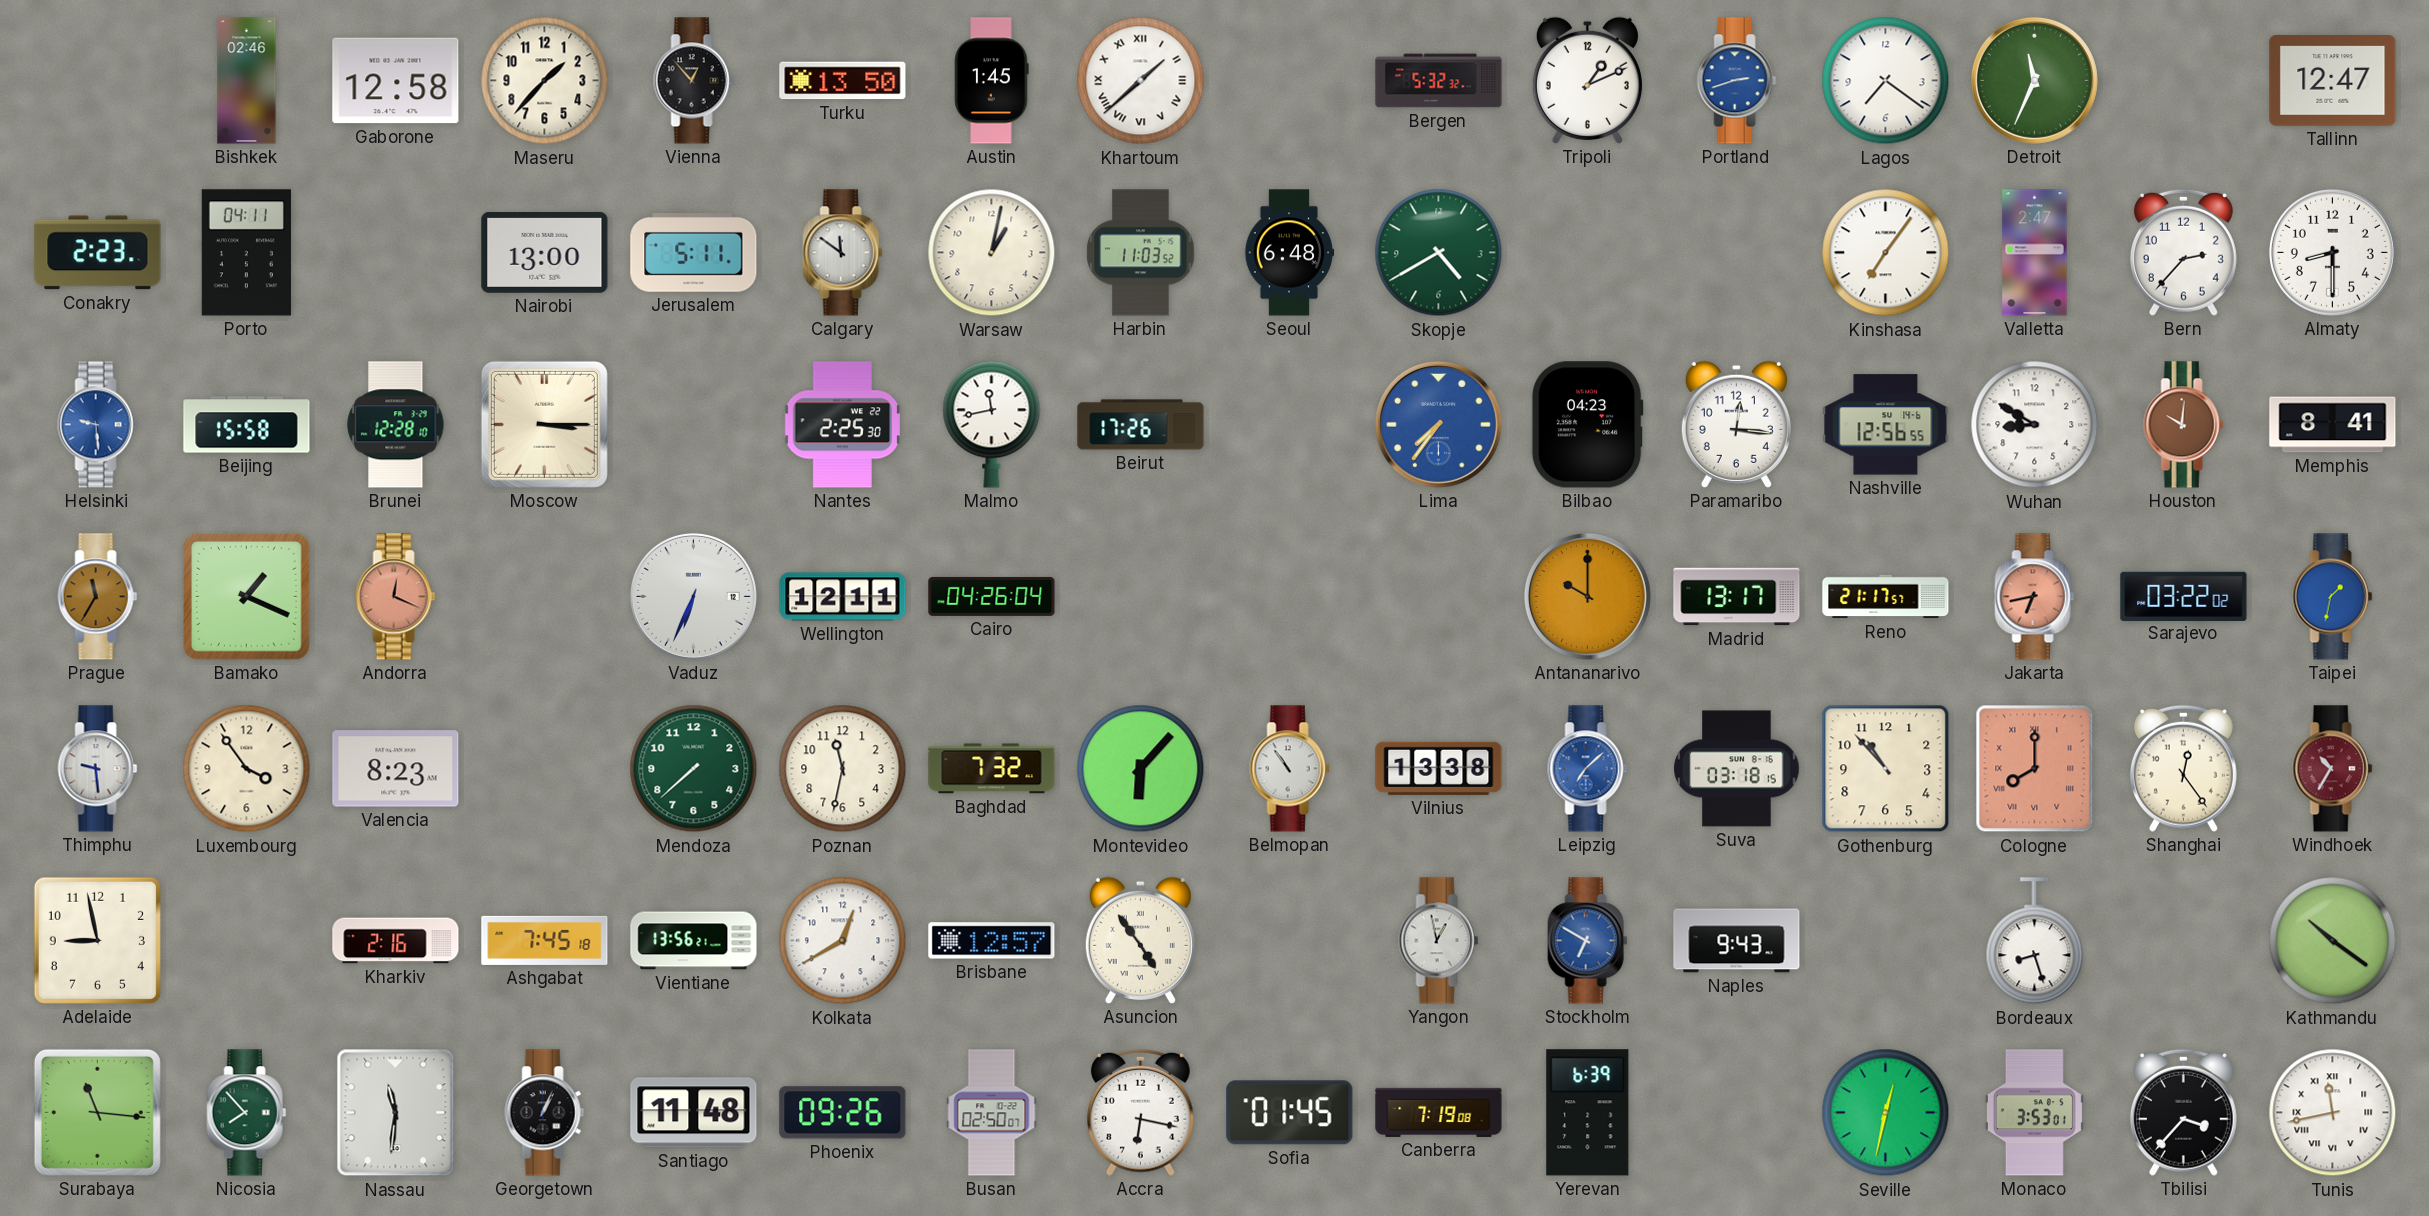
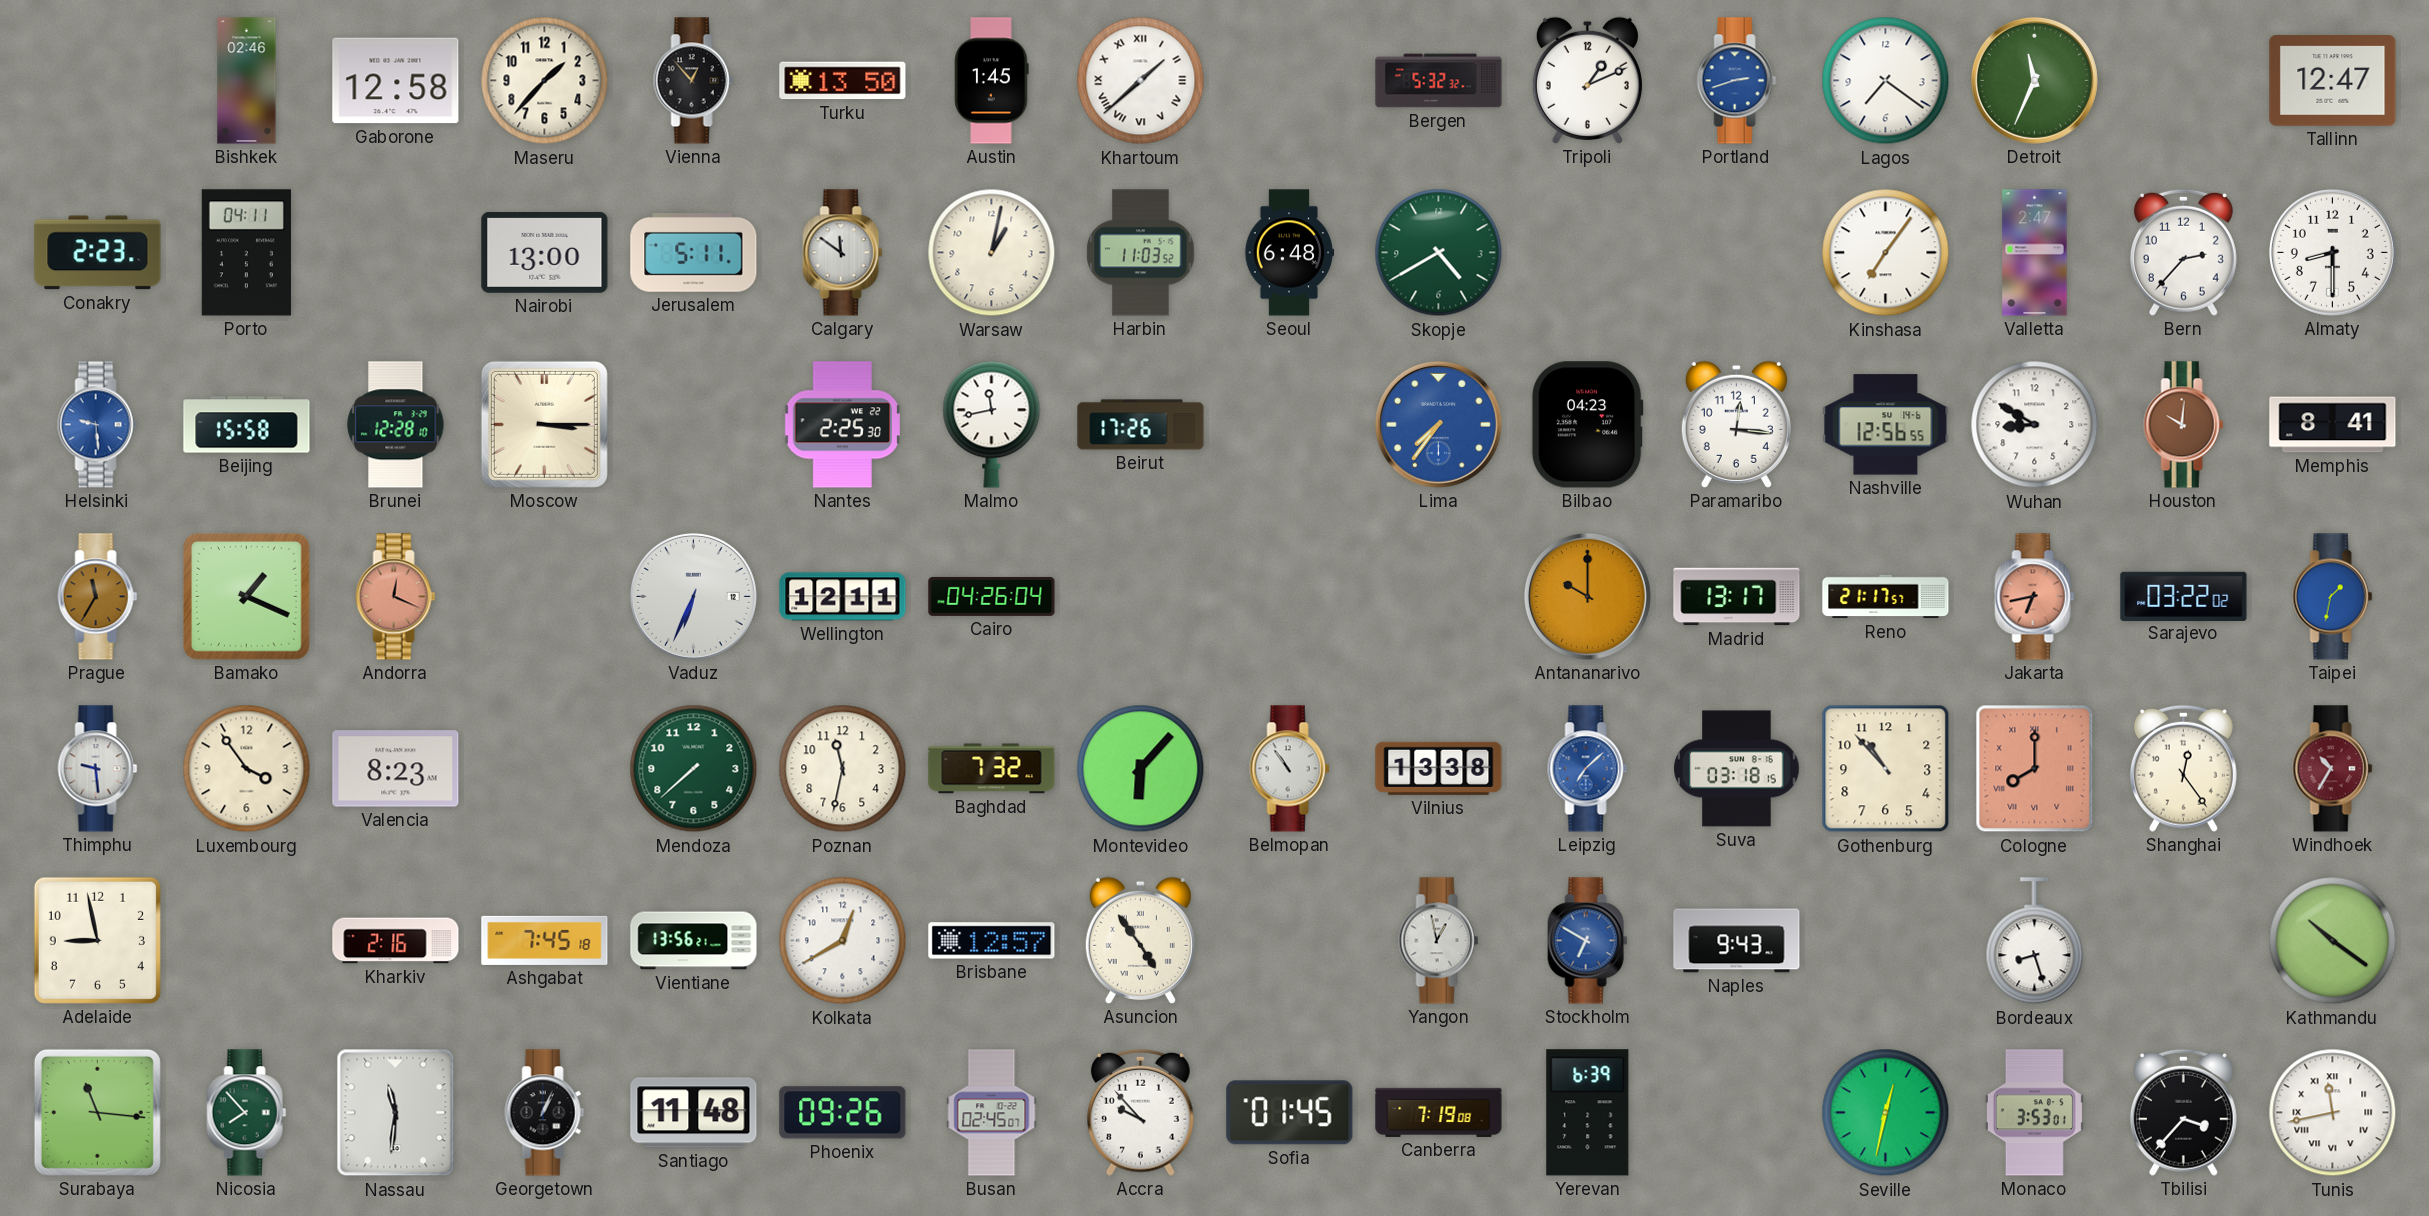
Busan: 02:50 -> 02:45 (992, 1113)
Accra: 6:17 -> 9:53 (1140, 1112)
